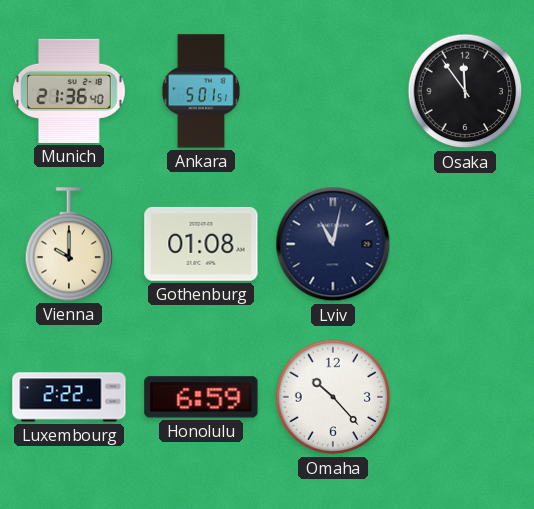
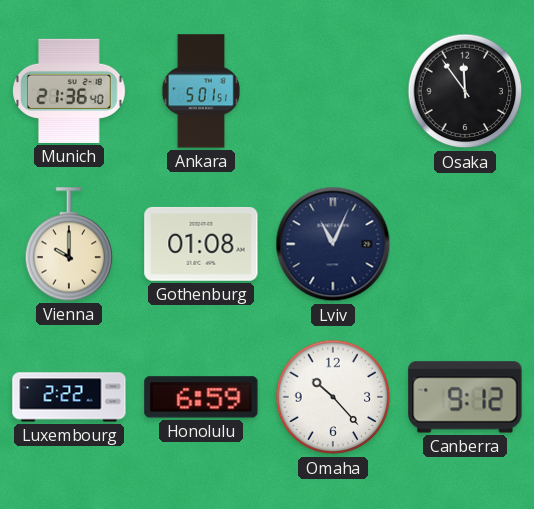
Lviv: 11:02 -> 11:04 (333, 244)
Canberra: none -> 9:12 (465, 397)
